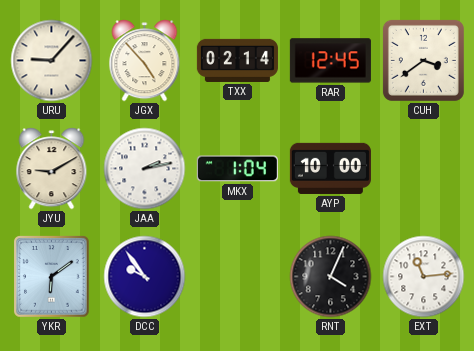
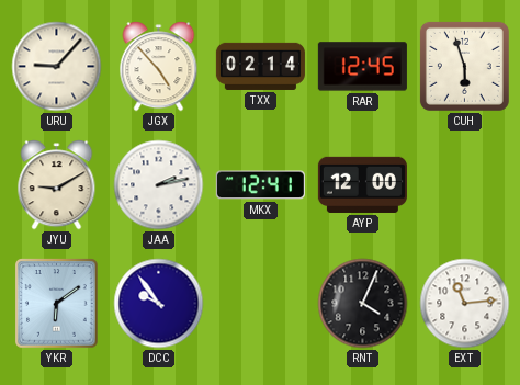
CUH: 3:39 -> 5:57 (464, 66)
MKX: 1:04 -> 12:41 (260, 185)
AYP: 10:00 -> 12:00 (362, 184)
